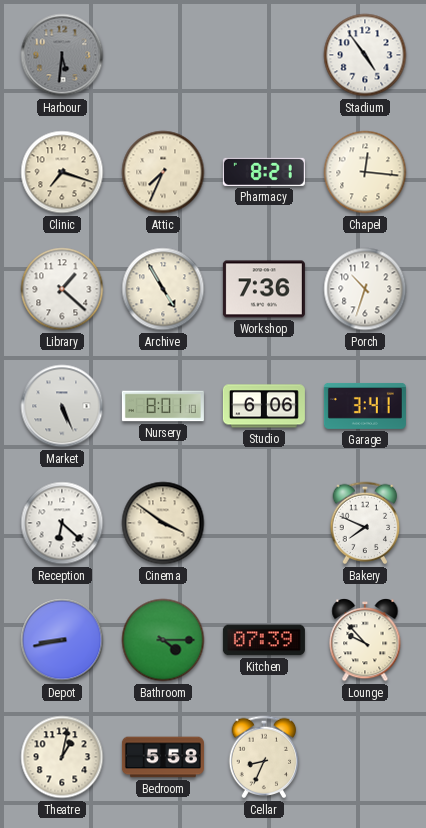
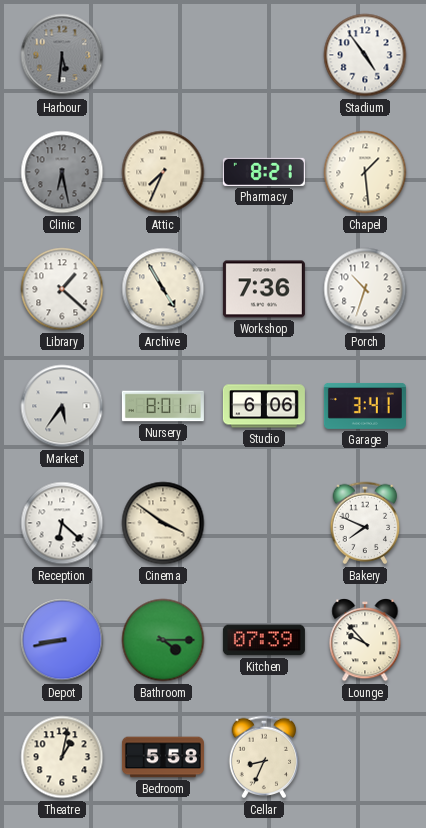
Clinic: 7:18 -> 6:28 (62, 172)
Clinic dial: cream -> grey (62, 172)
Chapel: 12:16 -> 1:29 (365, 172)
Market: 5:26 -> 5:36 (62, 406)
